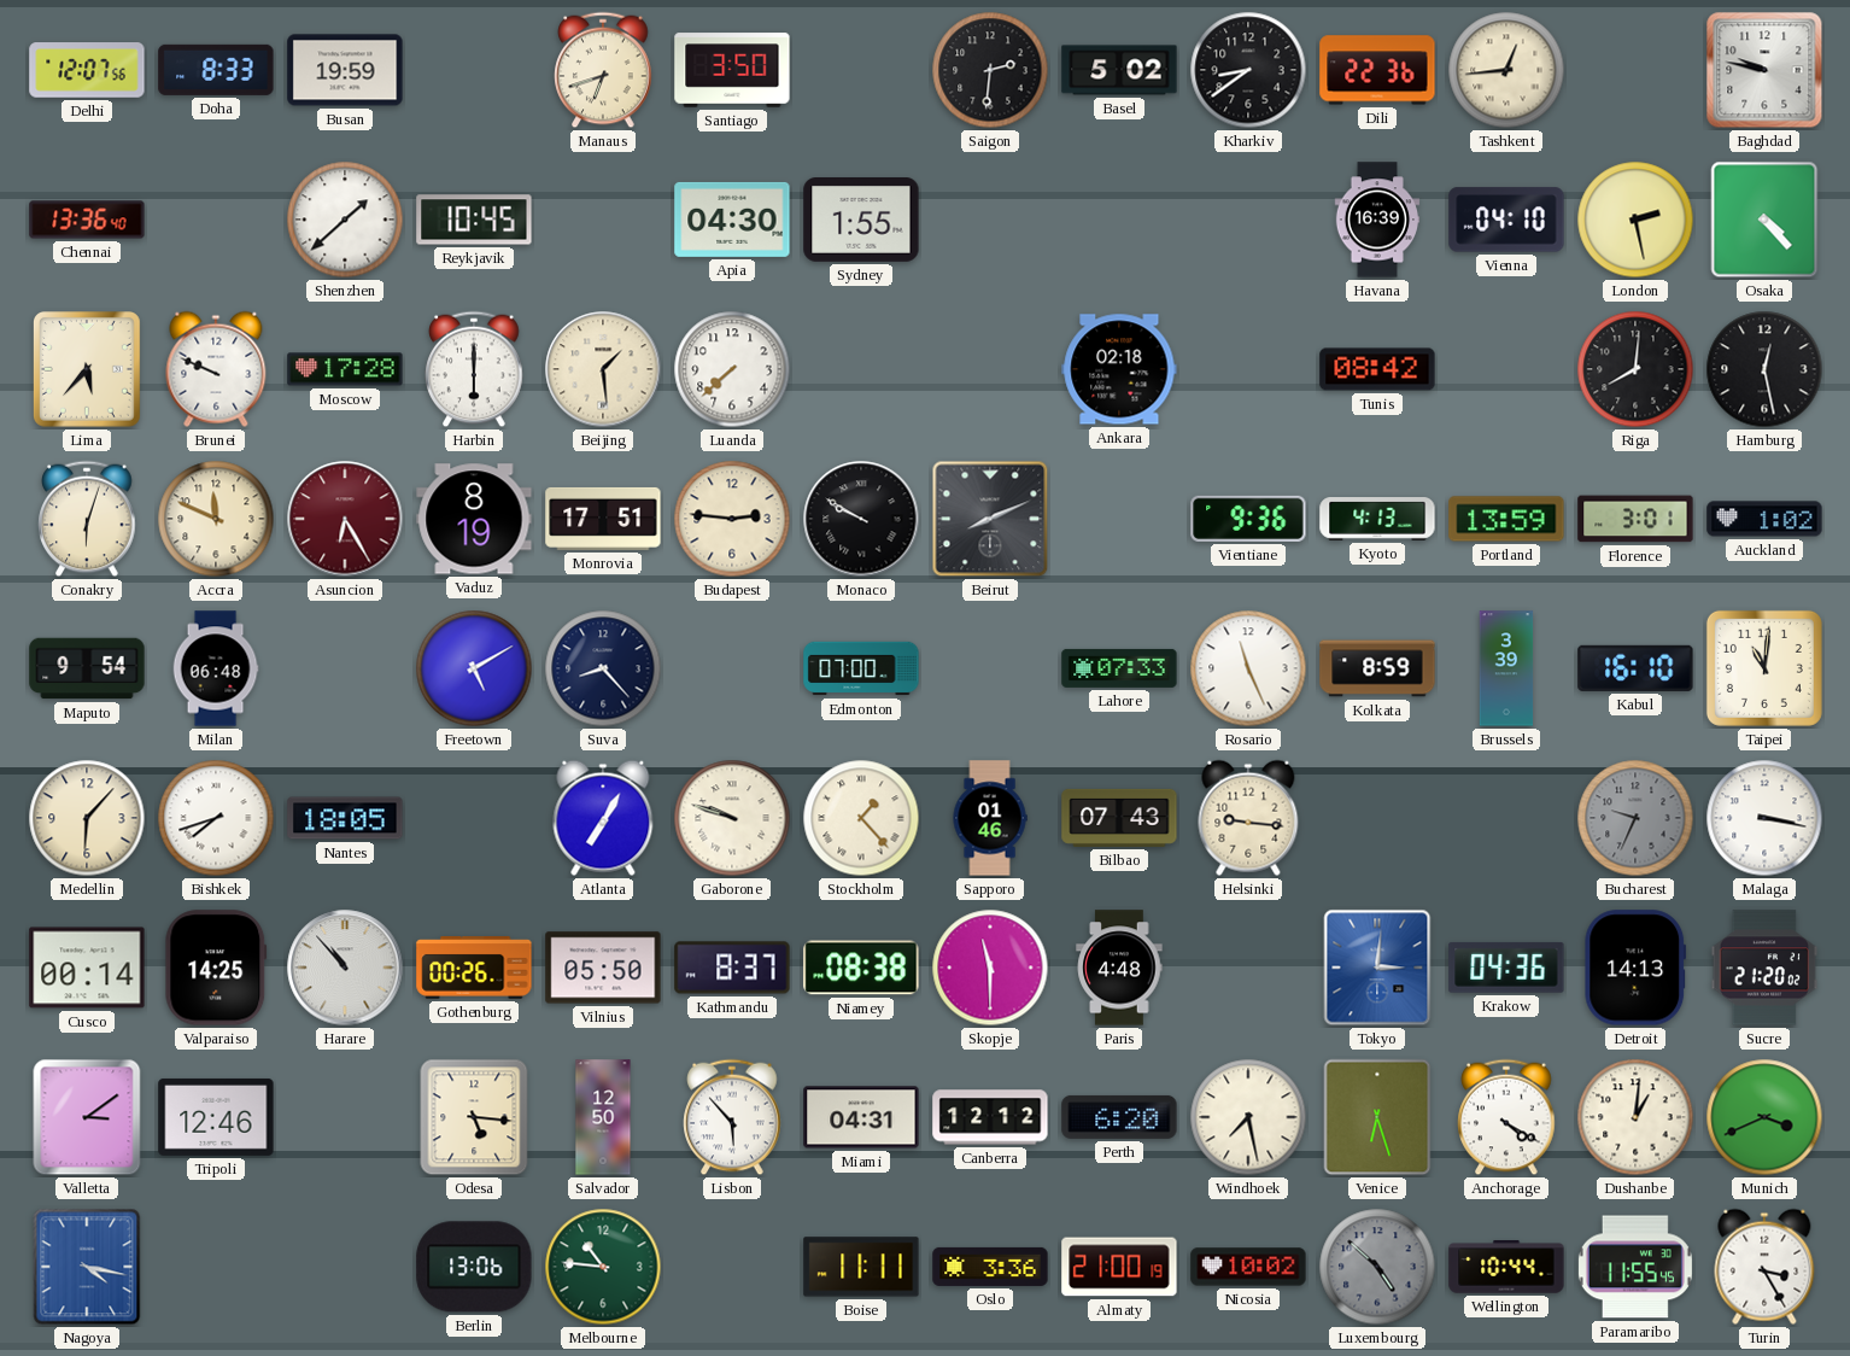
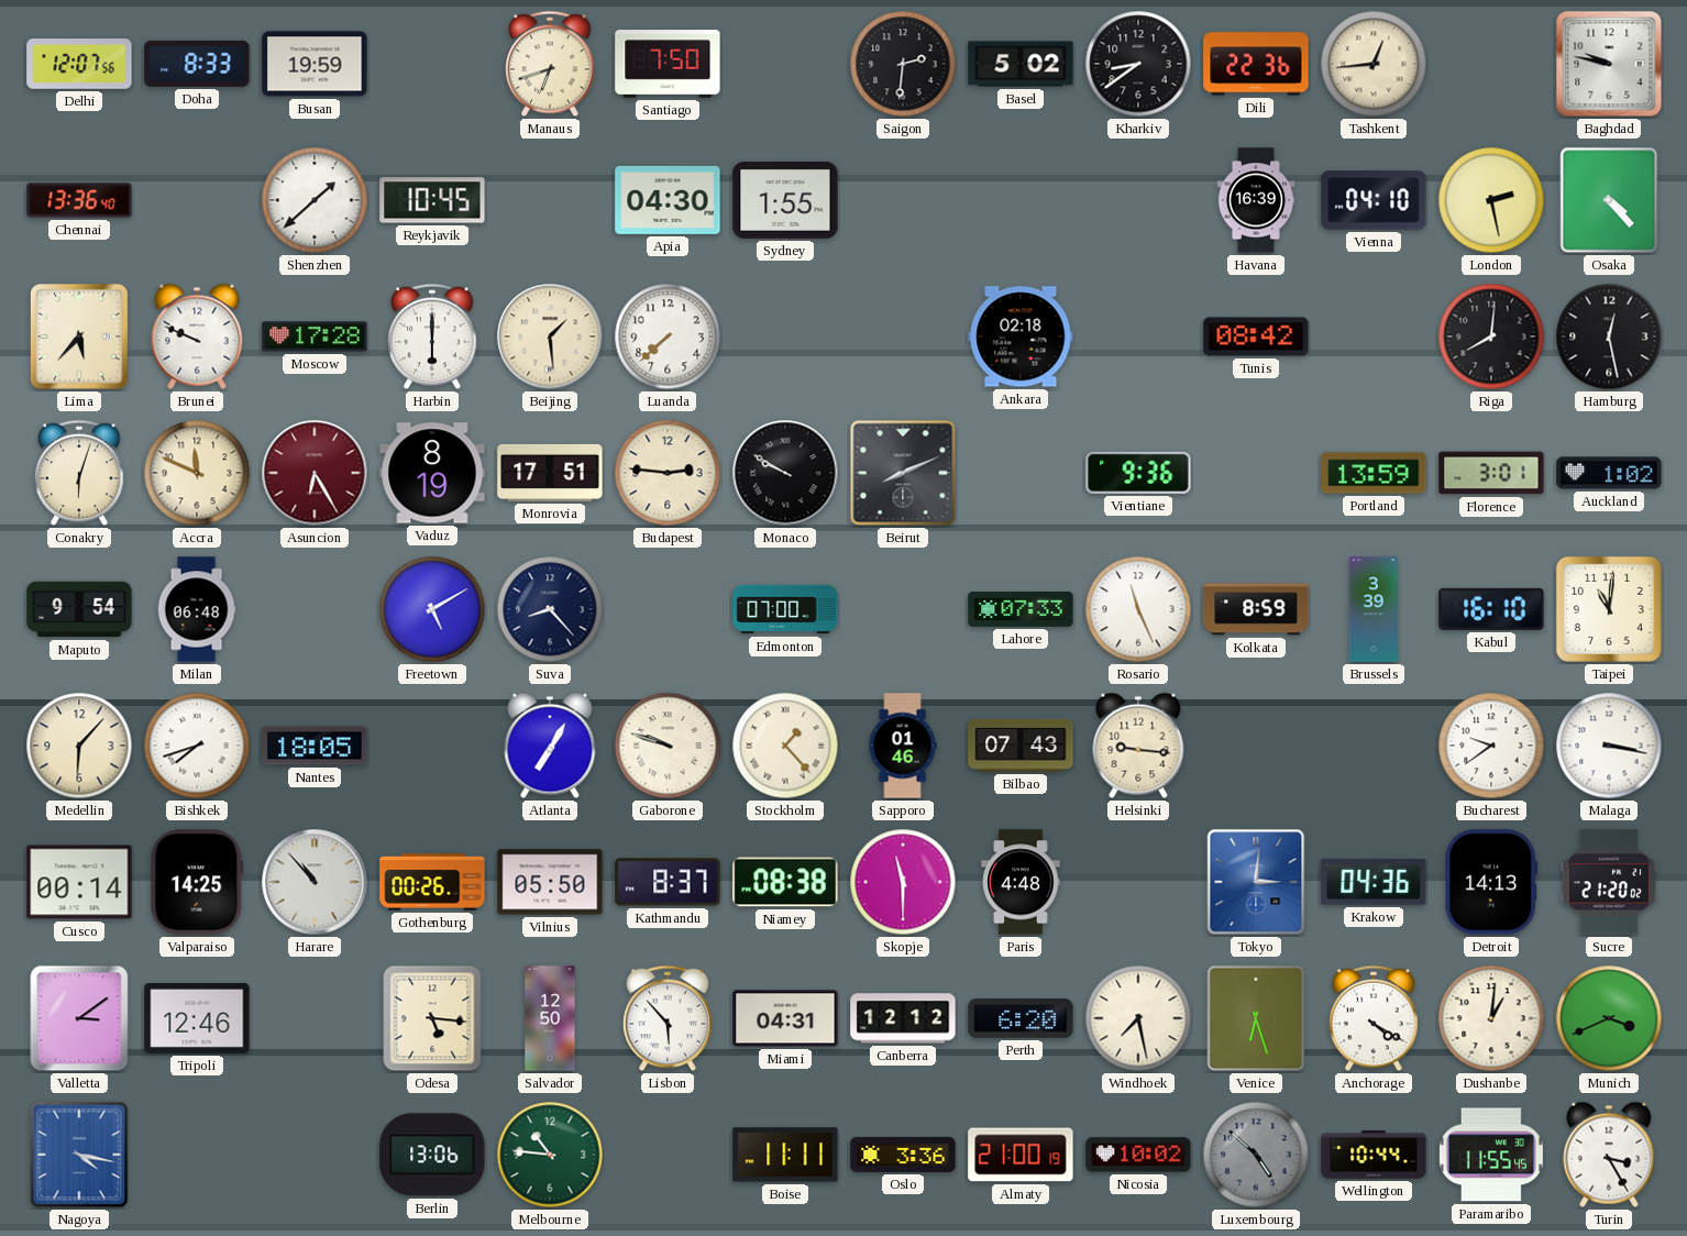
Santiago: 3:50 -> 7:50 (668, 64)
Kyoto: 4:13 -> none (1377, 520)
Bucharest: 9:34 -> 9:39 (1491, 746)
Bucharest dial: grey -> white (1491, 746)
